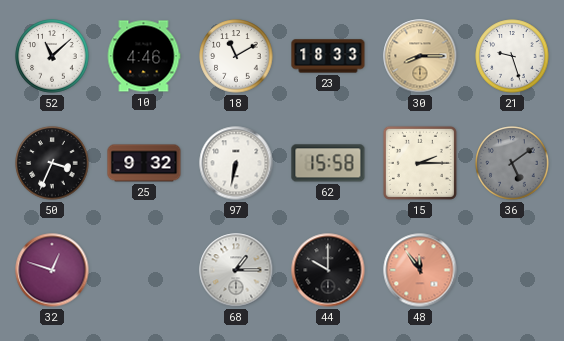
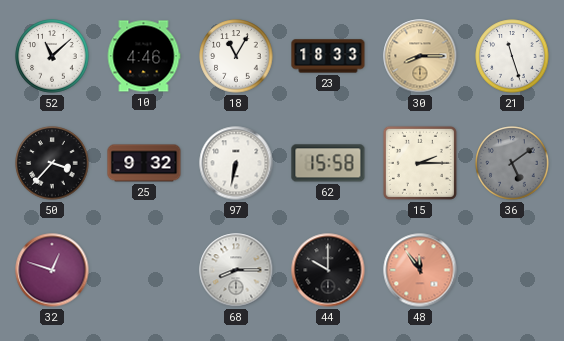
18: 11:10 -> 11:05 (236, 56)
21: 9:27 -> 11:27 (512, 56)
50: 3:34 -> 3:37 (52, 163)
68: 1:15 -> 8:15 (236, 270)
